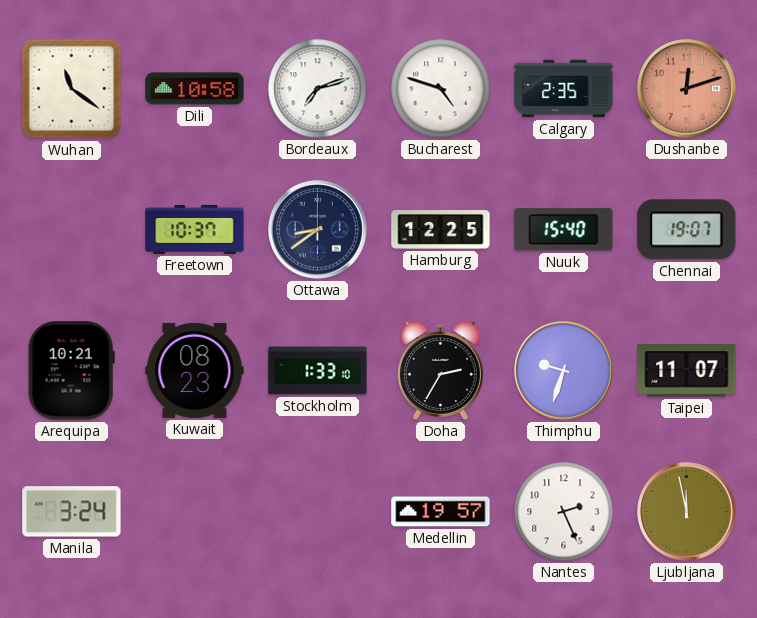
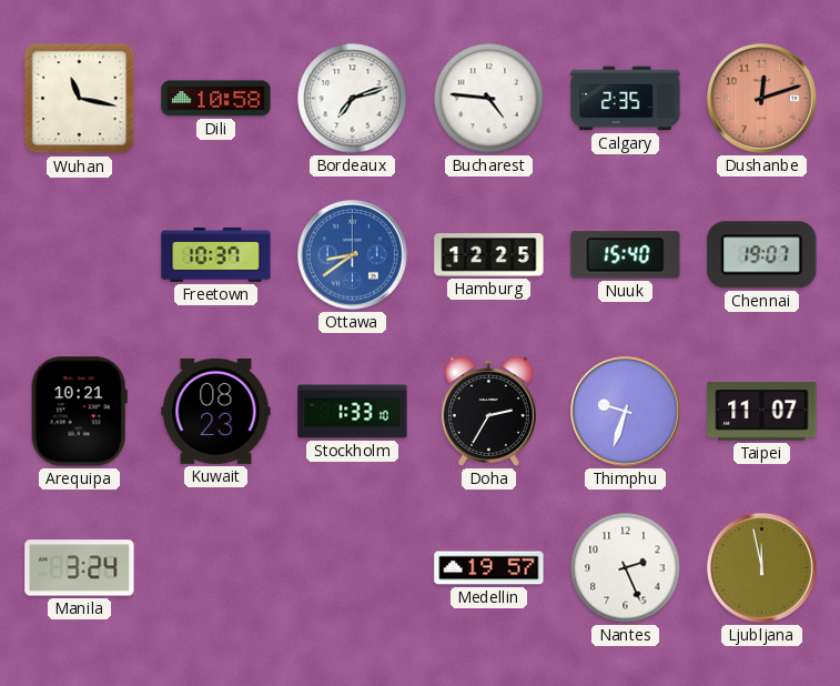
Wuhan: 11:21 -> 11:17 (80, 99)
Bucharest: 4:48 -> 4:46 (489, 99)
Ottawa dial: navy -> blue (353, 255)
